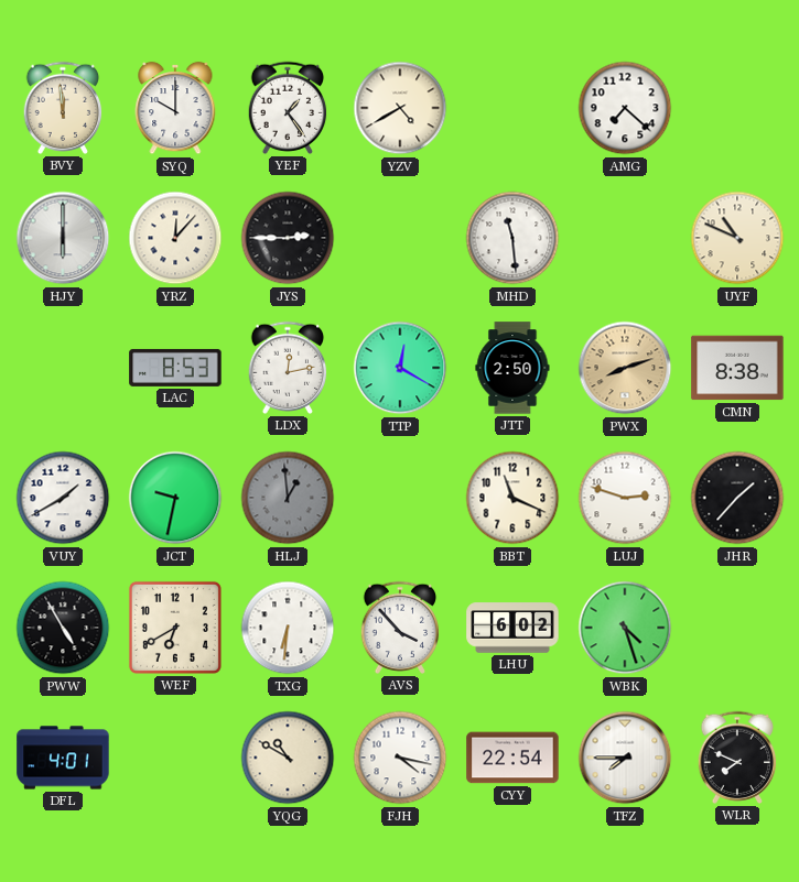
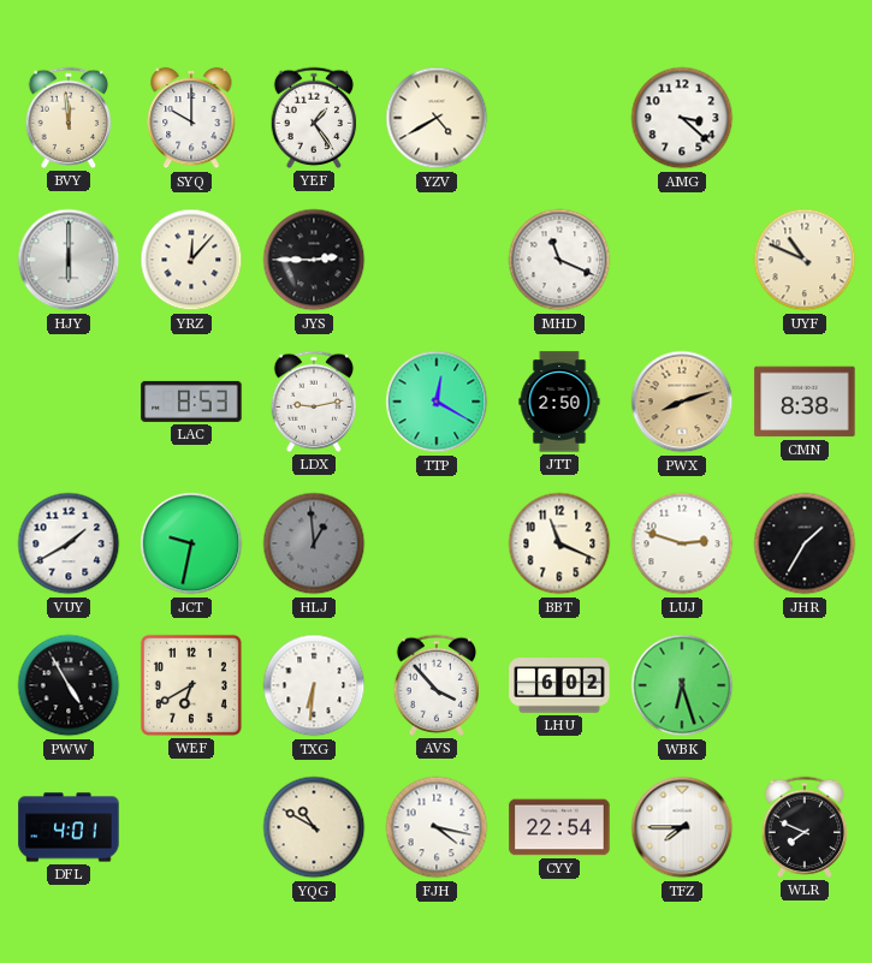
AMG: 7:22 -> 3:22 (682, 118)
MHD: 11:29 -> 11:19 (559, 260)
LDX: 12:13 -> 9:13 (314, 402)
JHR: 1:37 -> 1:35 (805, 543)
WBK: 4:27 -> 6:27 (682, 685)
